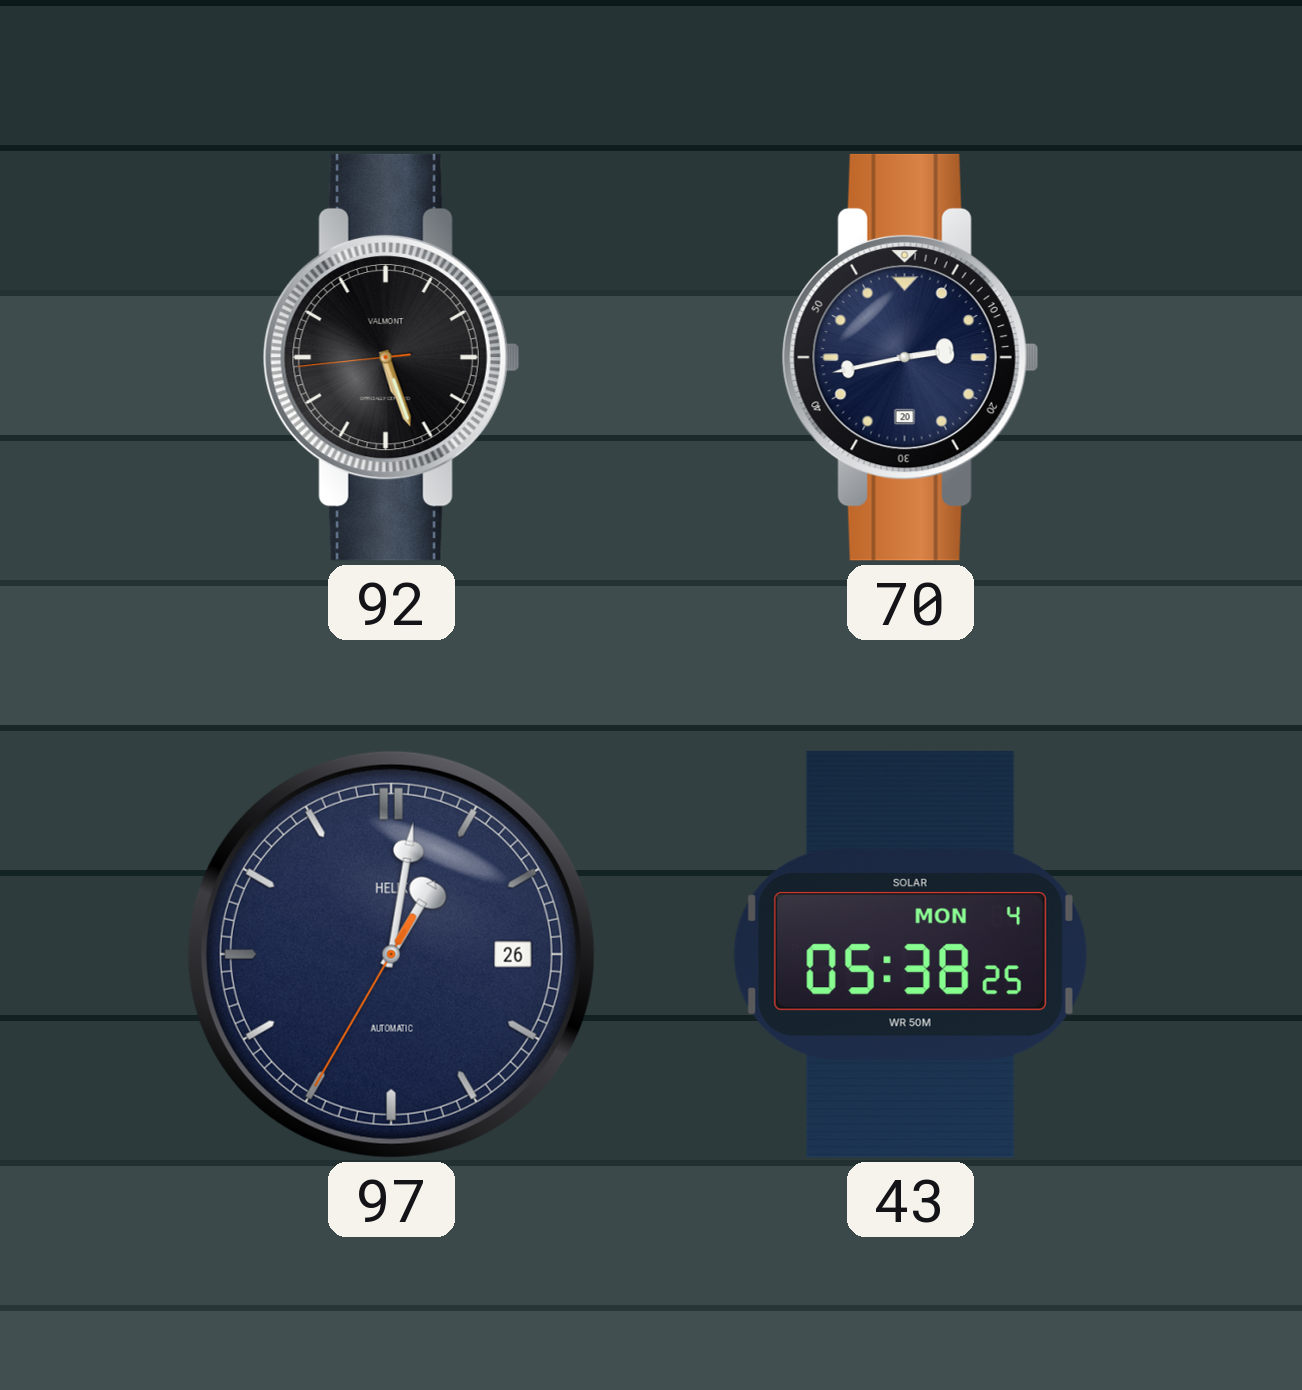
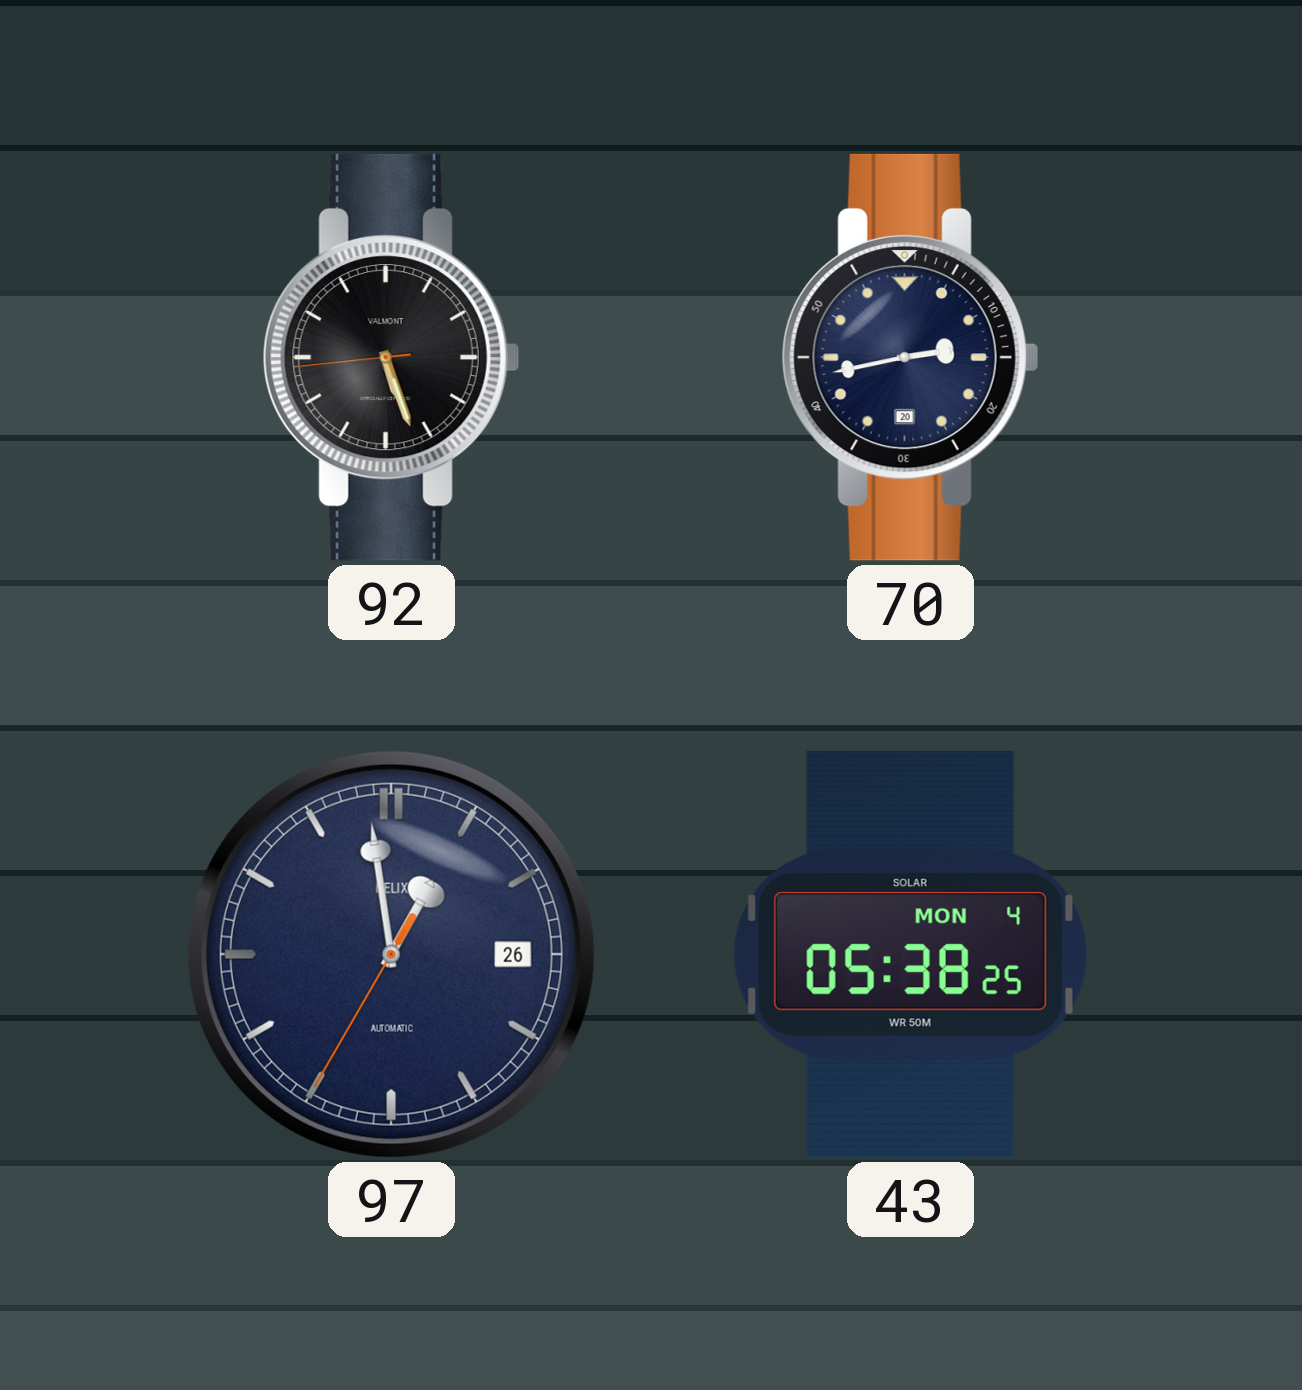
97: 1:01 -> 12:58 (391, 954)
